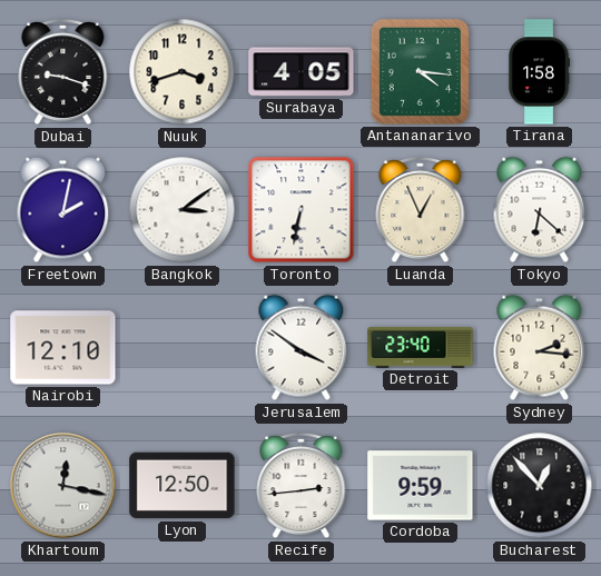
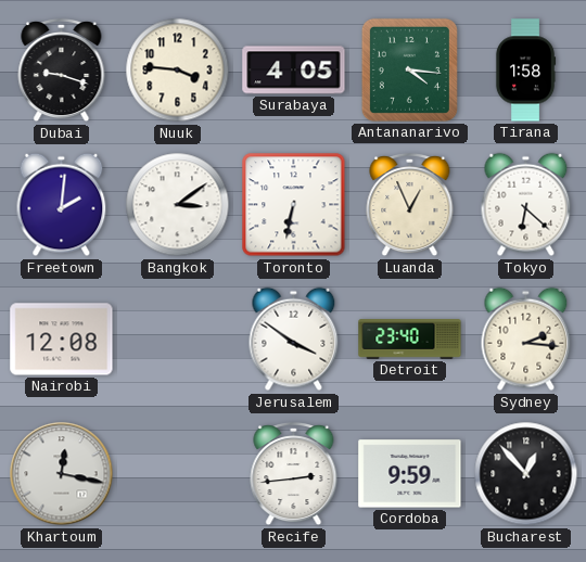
Nuuk: 3:42 -> 3:46 (178, 71)
Freetown: 2:02 -> 2:01 (62, 205)
Nairobi: 12:10 -> 12:08 (62, 340)
Lyon: 12:50 -> none (183, 486)
